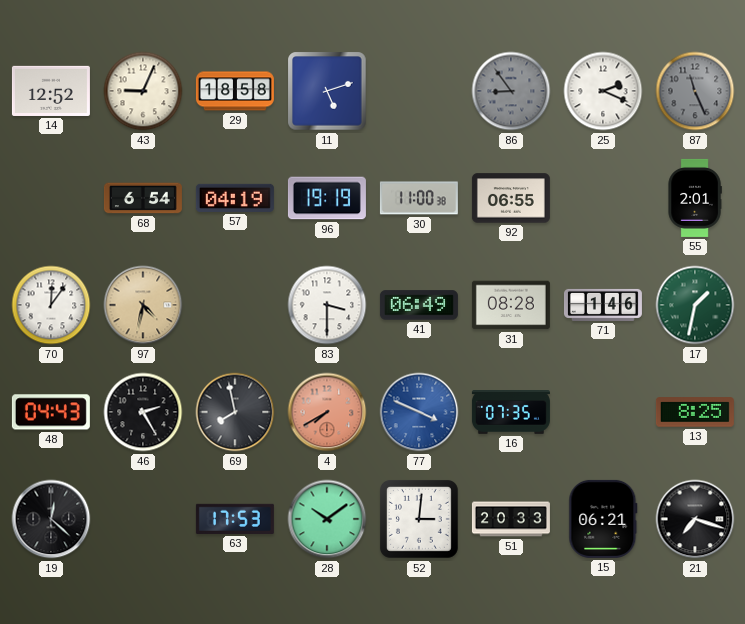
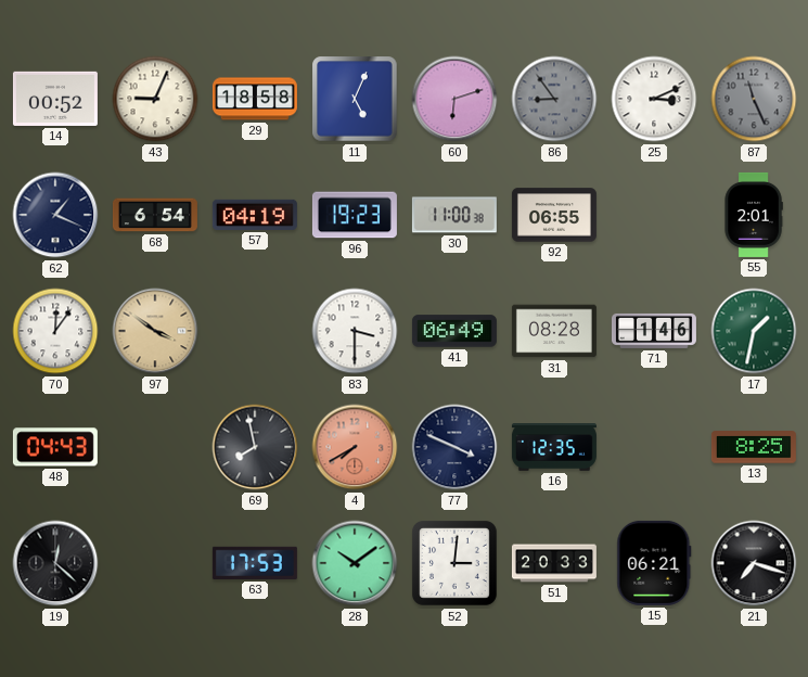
14: 12:52 -> 00:52 (55, 99)
11: 5:12 -> 5:04 (355, 99)
60: none -> 6:12 (454, 99)
25: 2:19 -> 3:11 (654, 99)
62: none -> 1:19 (55, 215)
96: 19:19 -> 19:23 (355, 215)
97: 4:32 -> 3:51 (155, 331)
46: 2:25 -> none (143, 412)
77 dial: blue -> navy (454, 447)
16: 07:35 -> 12:35 (554, 448)
